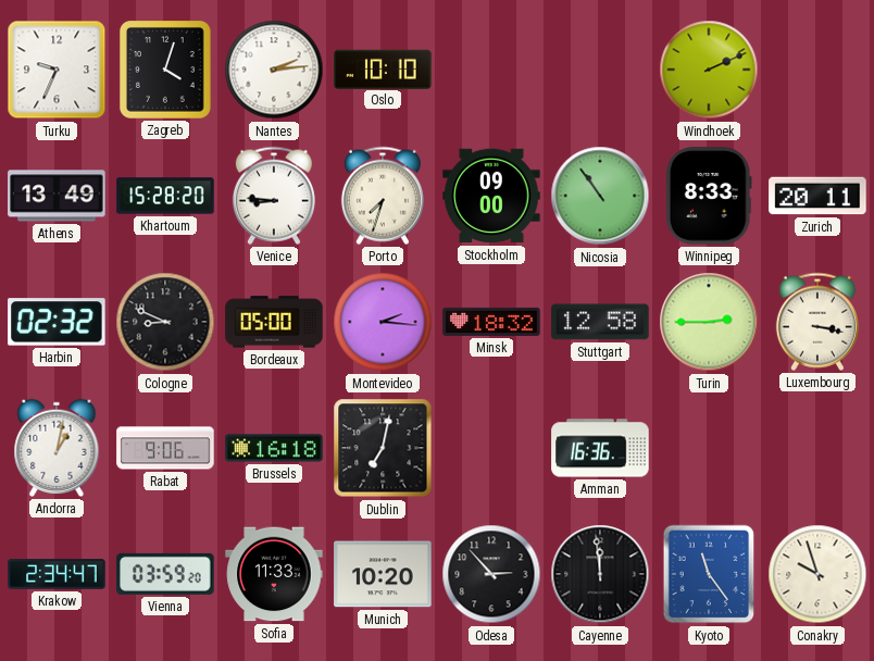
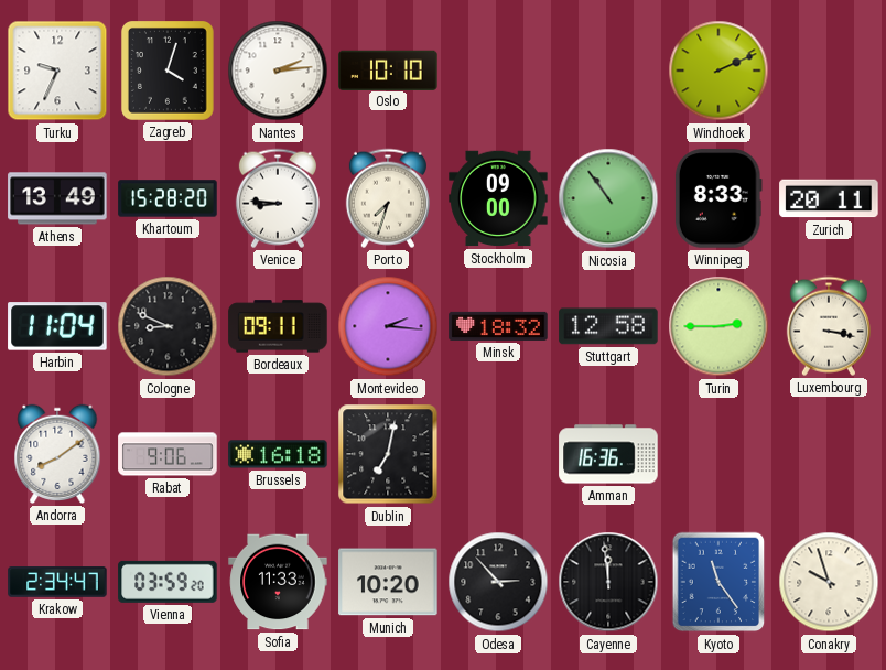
Harbin: 02:32 -> 11:04 (57, 326)
Bordeaux: 05:00 -> 09:11 (278, 326)
Andorra: 1:02 -> 8:09 (57, 454)
